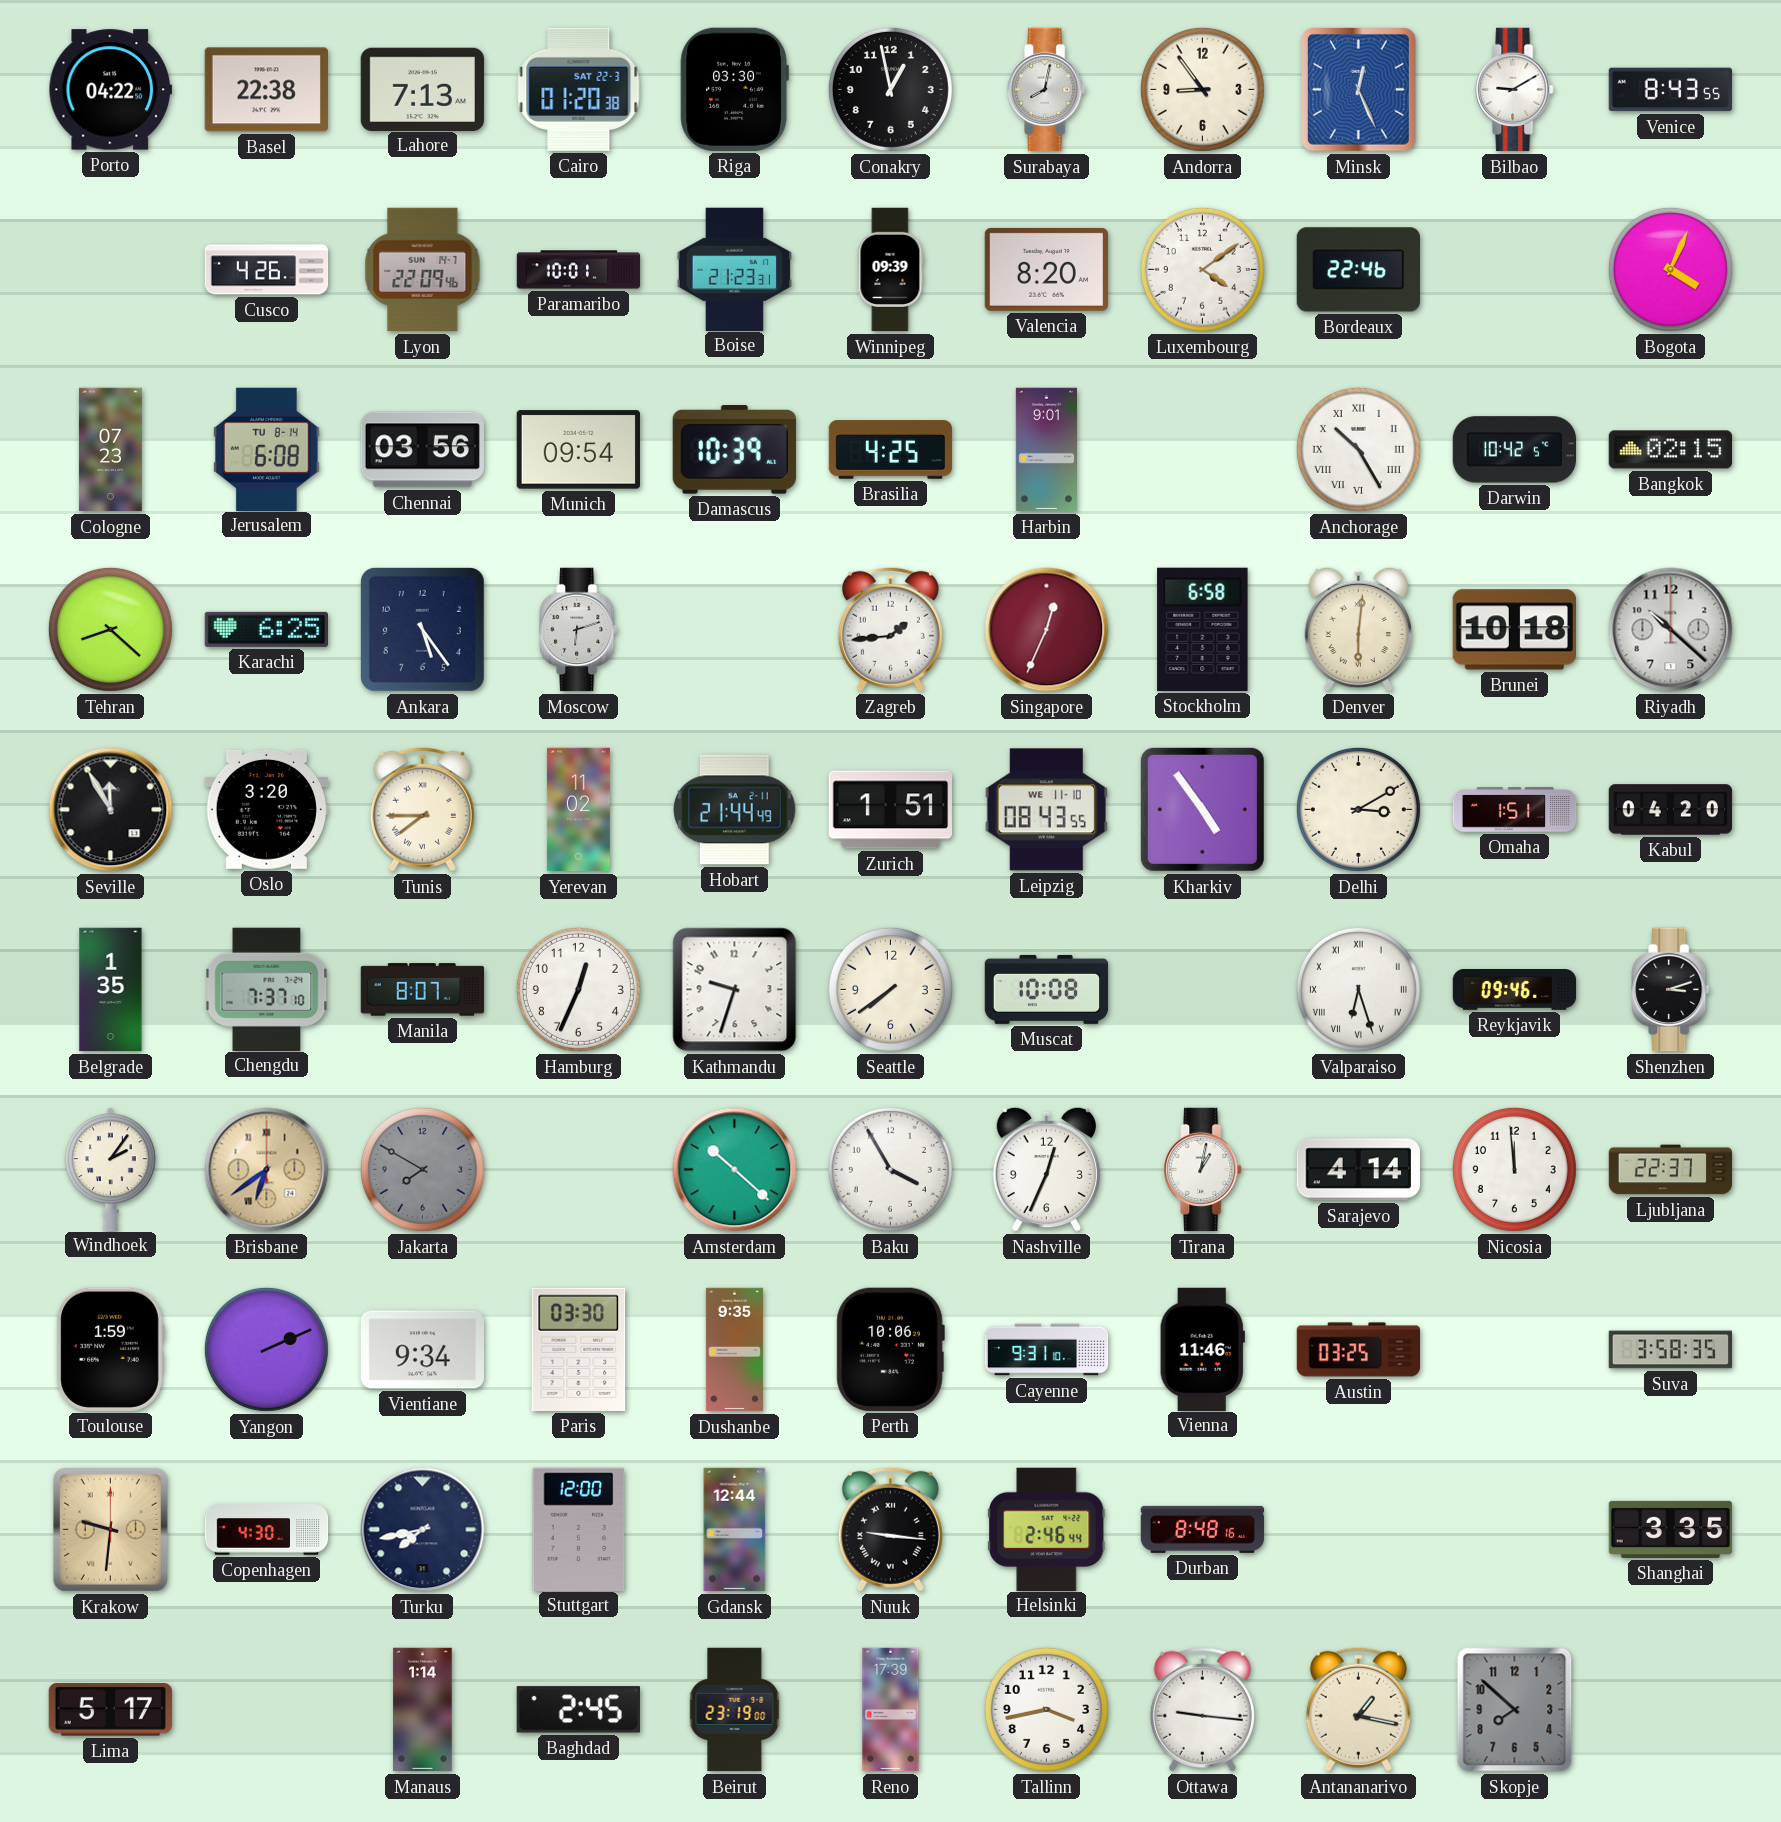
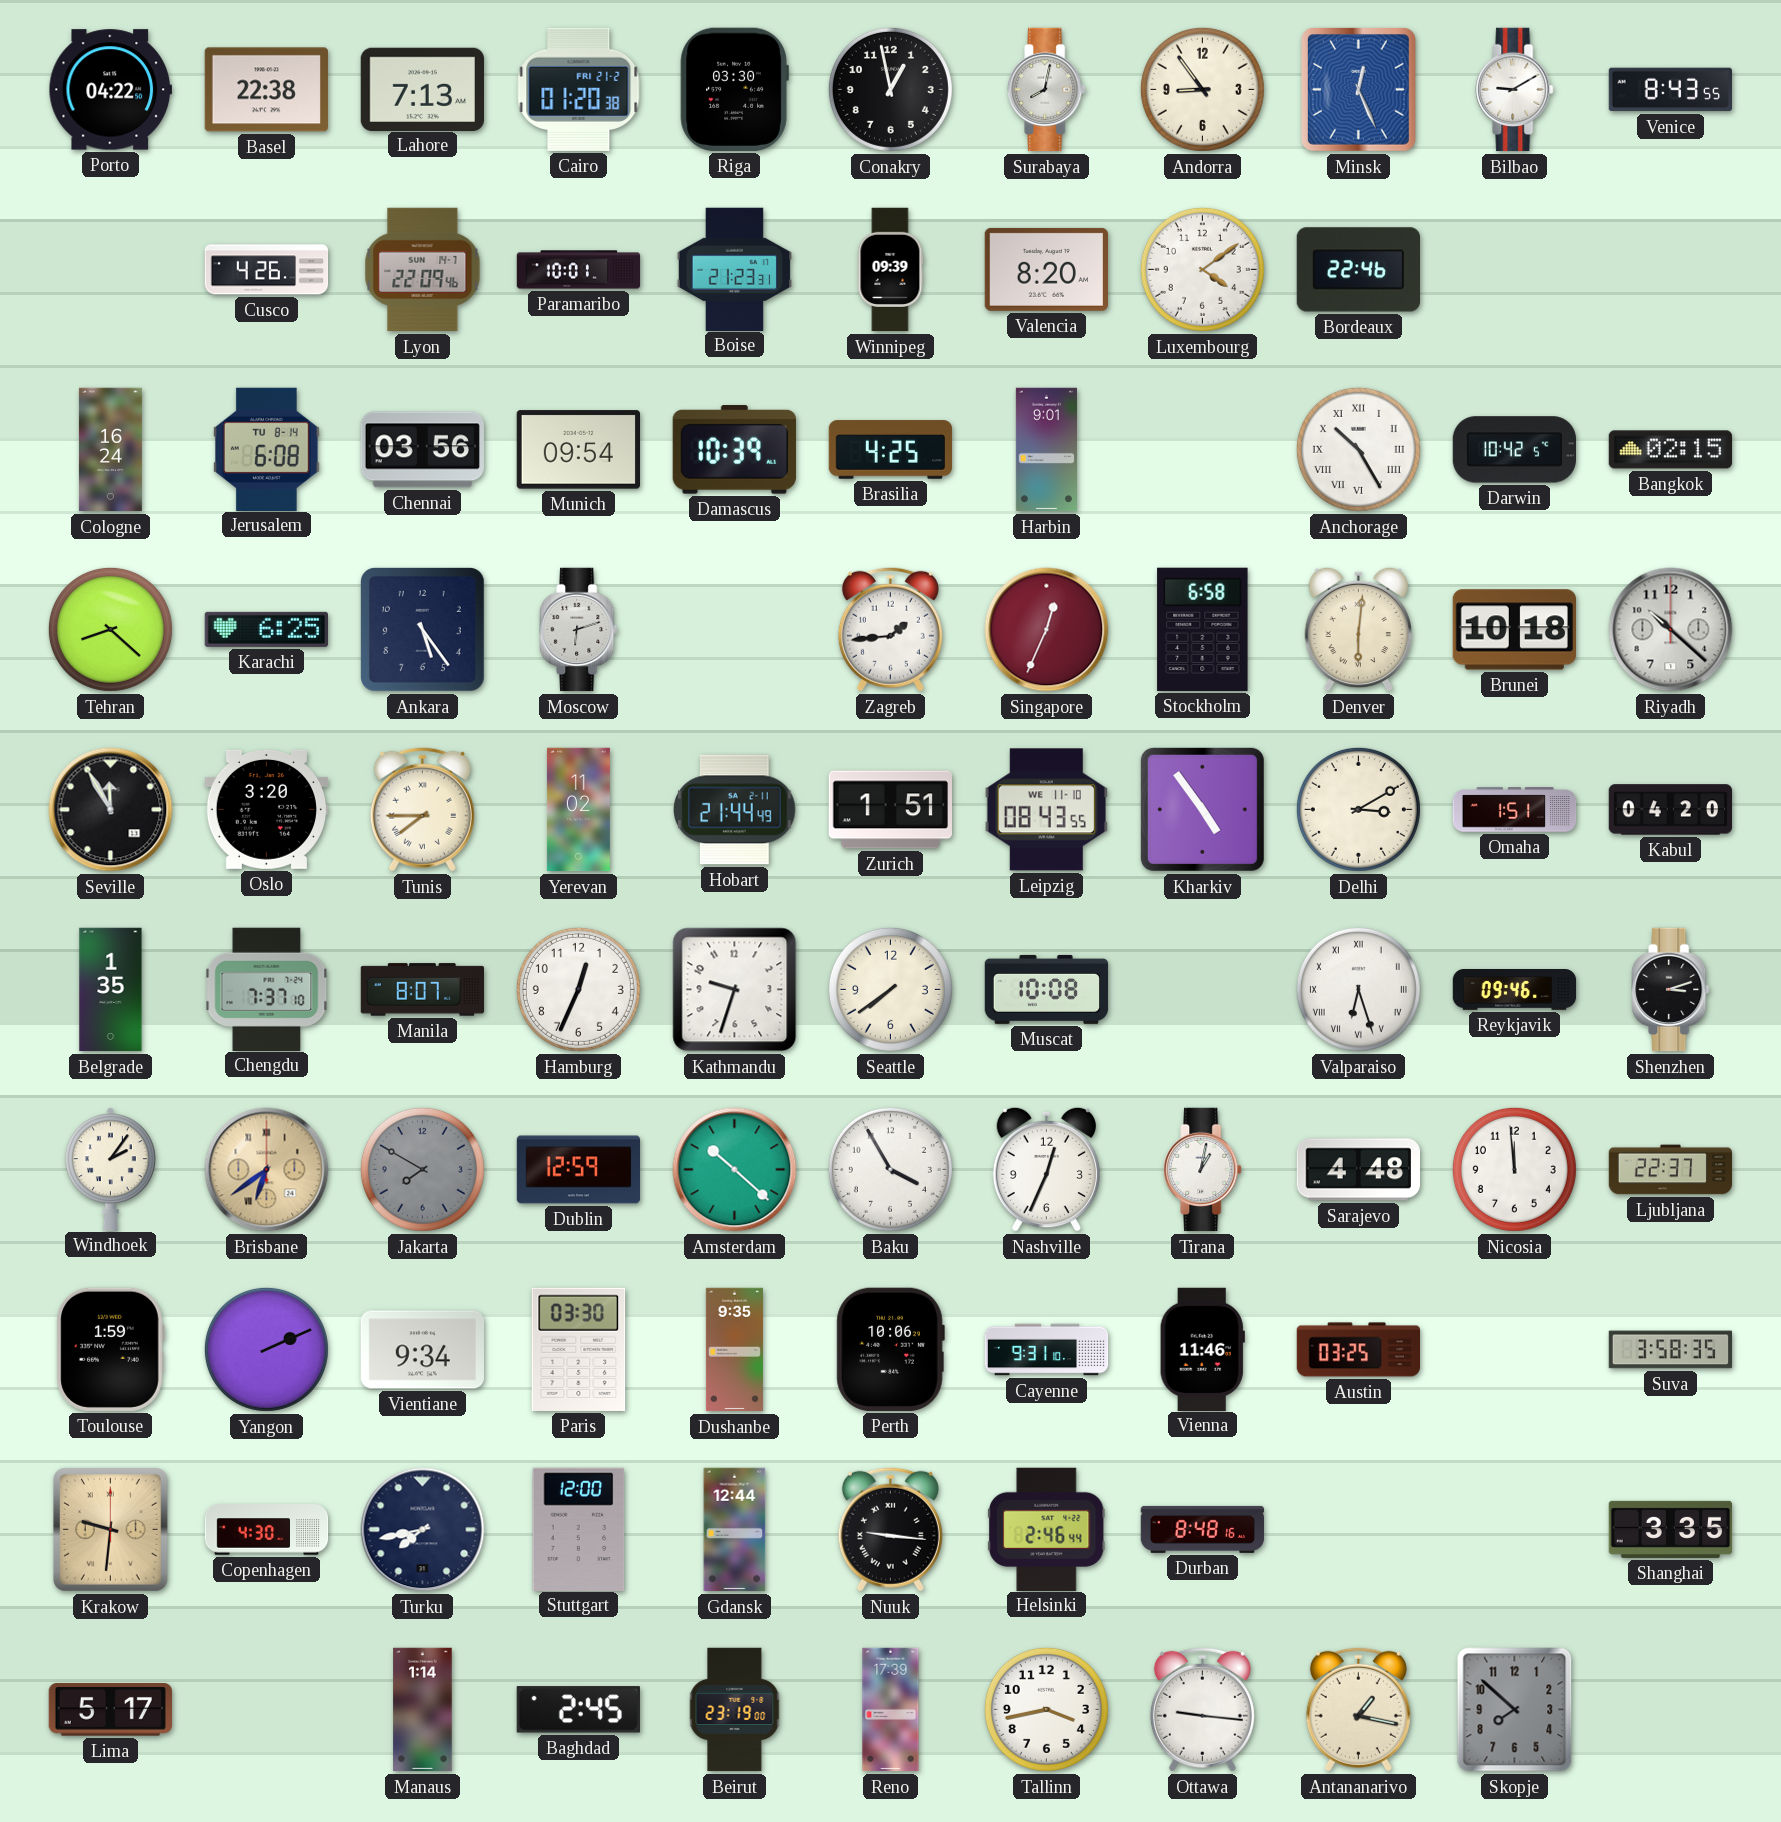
Cairo date: SAT 22-3 -> FRI 21-2 (579, 89)
Bogota: 4:04 -> none (1670, 269)
Cologne: 07:23 -> 16:24 (110, 450)
Dublin: none -> 12:59 (579, 1170)
Sarajevo: 4:14 -> 4:48 (1358, 1170)
